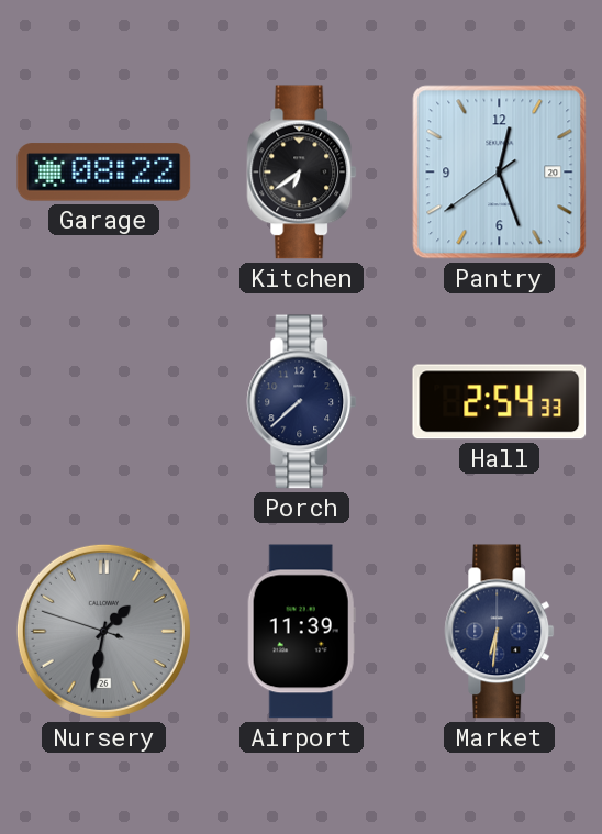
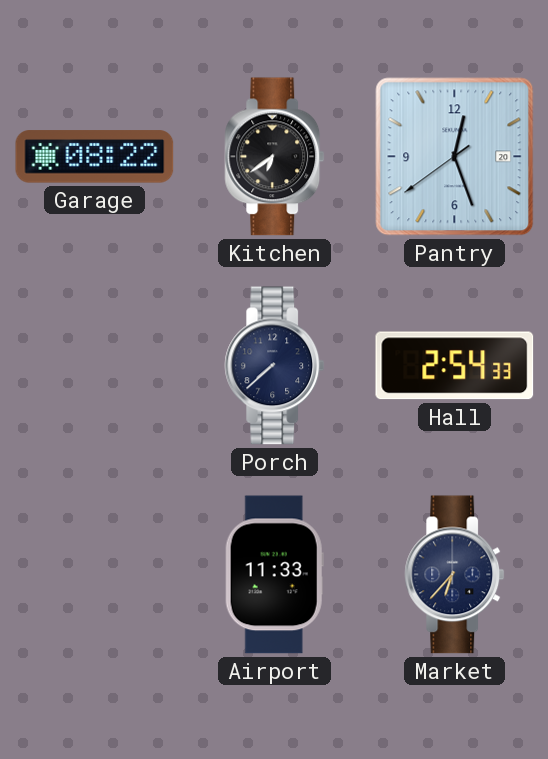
Nursery: 1:31 -> none (103, 631)
Airport: 11:39 -> 11:33 (274, 575)
Market: 6:31 -> 6:37 (455, 575)
